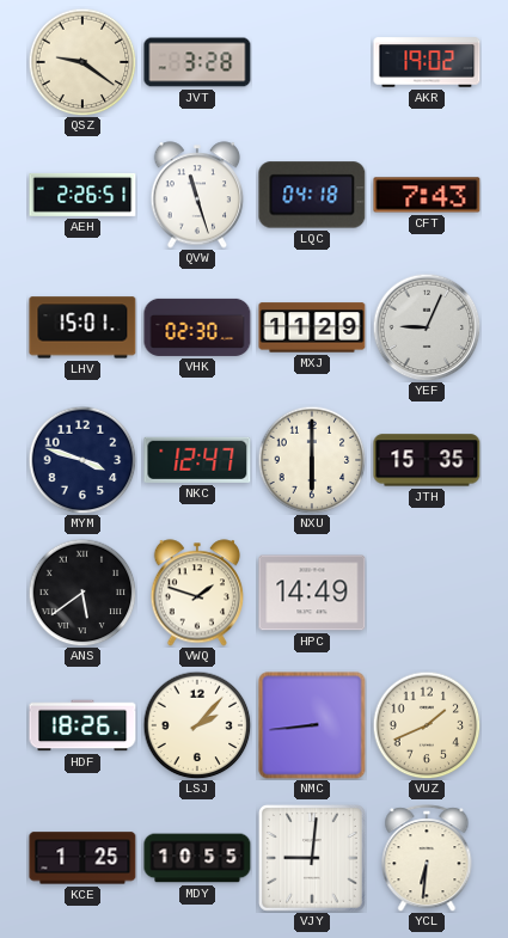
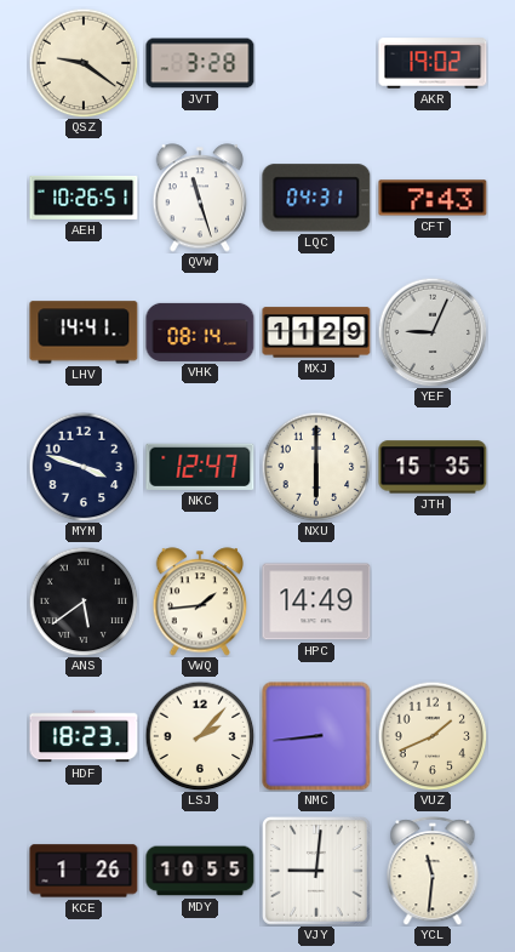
AEH: 2:26 -> 10:26 (84, 198)
LQC: 04:18 -> 04:31 (316, 198)
LHV: 15:01 -> 14:41 (84, 332)
VHK: 02:30 -> 08:14 (200, 332)
VWQ: 1:48 -> 1:44 (200, 602)
HDF: 18:26 -> 18:23 (84, 736)
KCE: 1:25 -> 1:26 (84, 871)
YCL: 6:31 -> 11:31 (433, 871)
